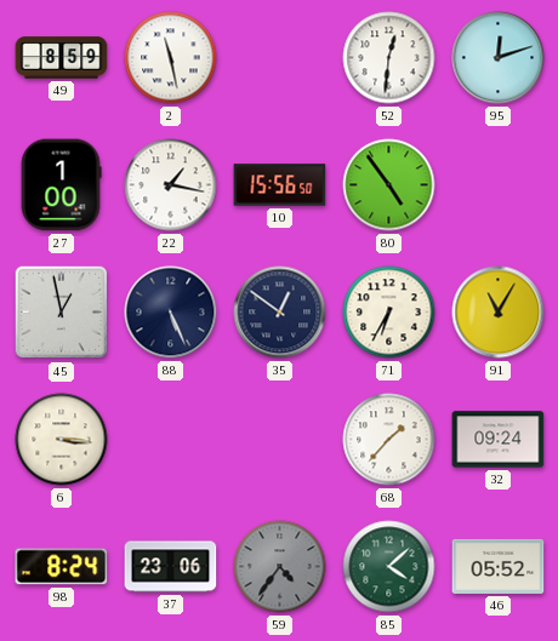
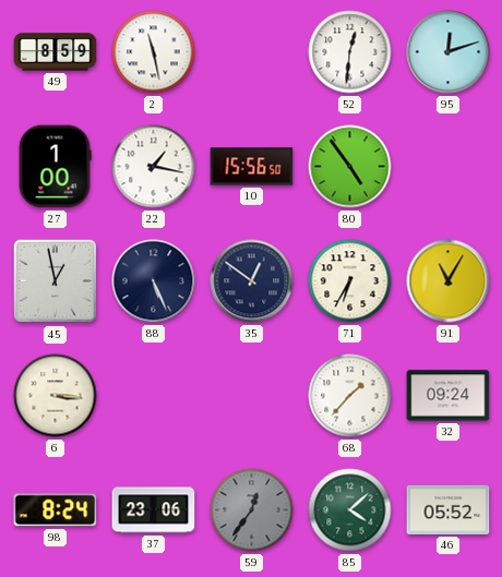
59: 4:36 -> 12:36 (252, 510)
